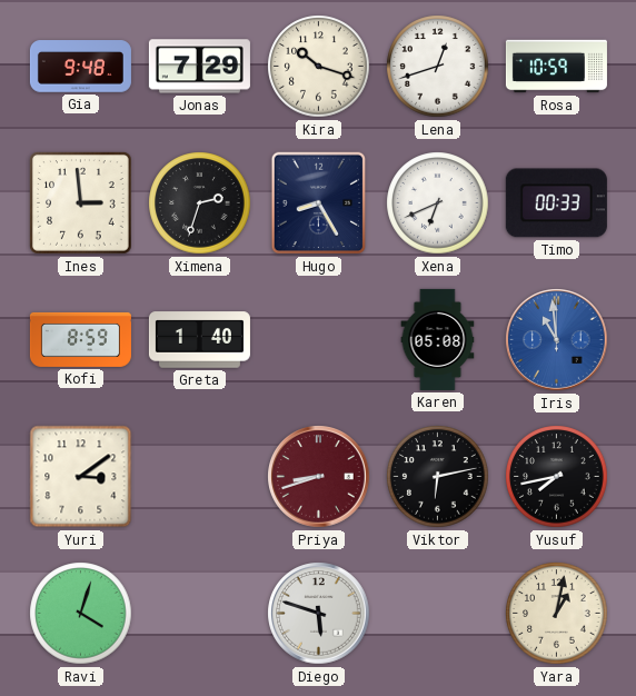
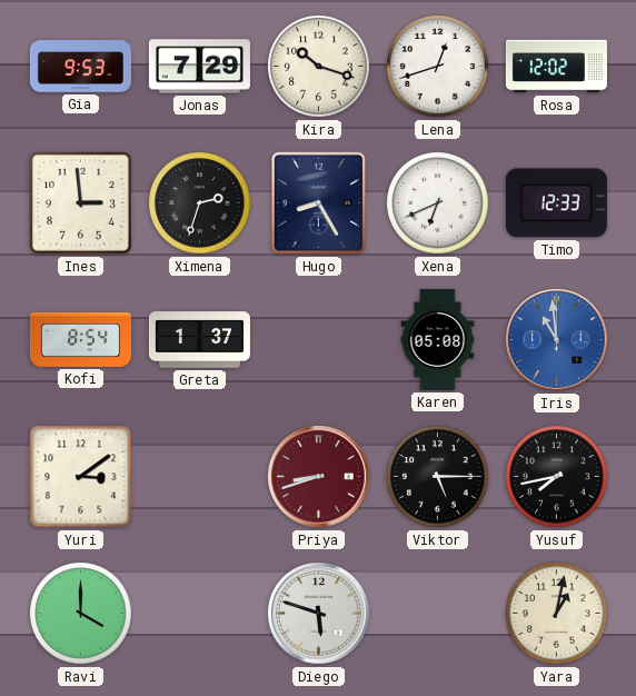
Gia: 9:48 -> 9:53 (80, 67)
Rosa: 10:59 -> 12:02 (556, 67)
Timo: 00:33 -> 12:33 (556, 203)
Kofi: 8:59 -> 8:54 (80, 339)
Greta: 1:40 -> 1:37 (199, 340)
Viktor: 6:13 -> 5:15 (438, 477)
Ravi: 4:03 -> 4:00 (81, 614)
